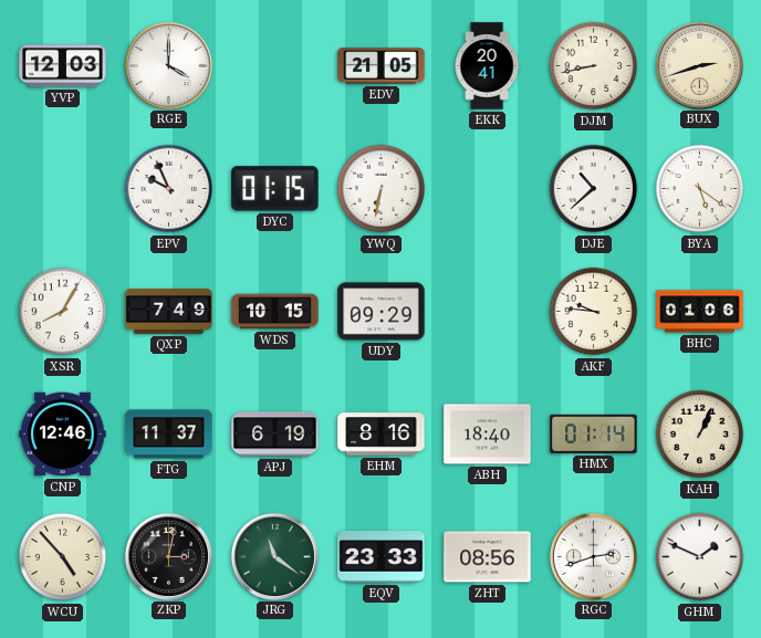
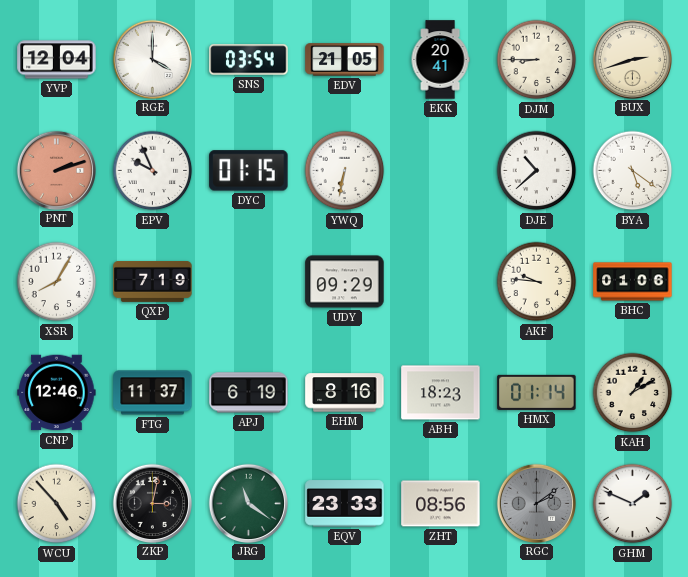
YVP: 12:03 -> 12:04 (57, 60)
SNS: none -> 03:54 (249, 60)
DJM: 8:43 -> 8:45 (537, 60)
PNT: none -> 2:12 (56, 170)
QXP: 7:49 -> 7:19 (153, 282)
WDS: 10:15 -> none (275, 312)
ABH: 18:40 -> 18:23 (441, 393)
KAH: 1:04 -> 1:10 (633, 393)
RGC: 2:42 -> 2:09 (536, 503)
RGC dial: white -> grey (536, 503)
